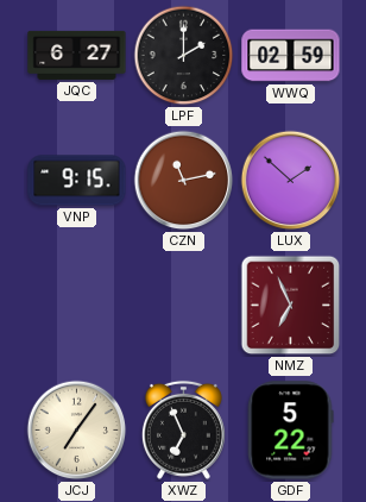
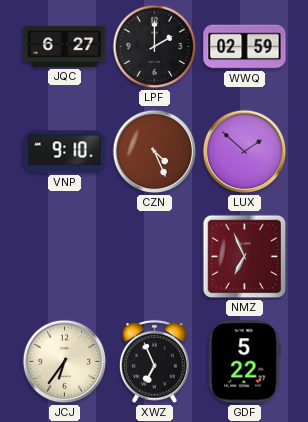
VNP: 9:15 -> 9:10 (65, 152)
CZN: 11:13 -> 4:26 (155, 152)
JCJ: 7:06 -> 6:36 (65, 362)
